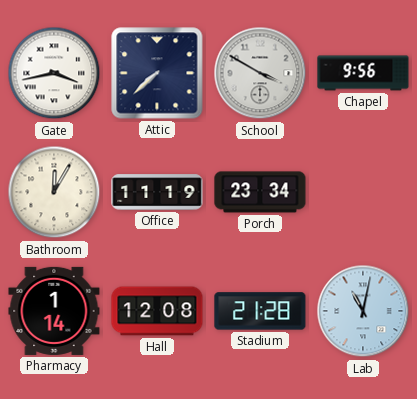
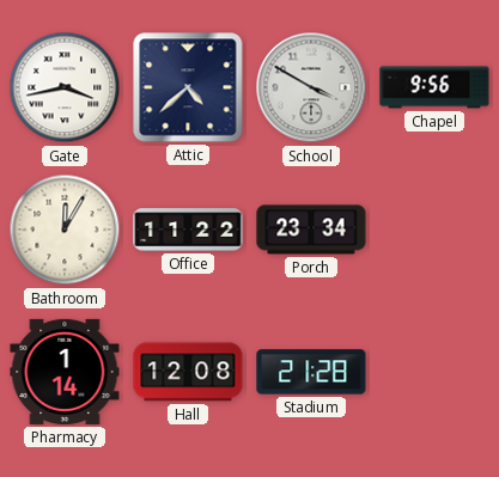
Attic: 7:38 -> 4:38 (188, 87)
Office: 11:19 -> 11:22 (188, 230)
Lab: 11:02 -> none (363, 311)
